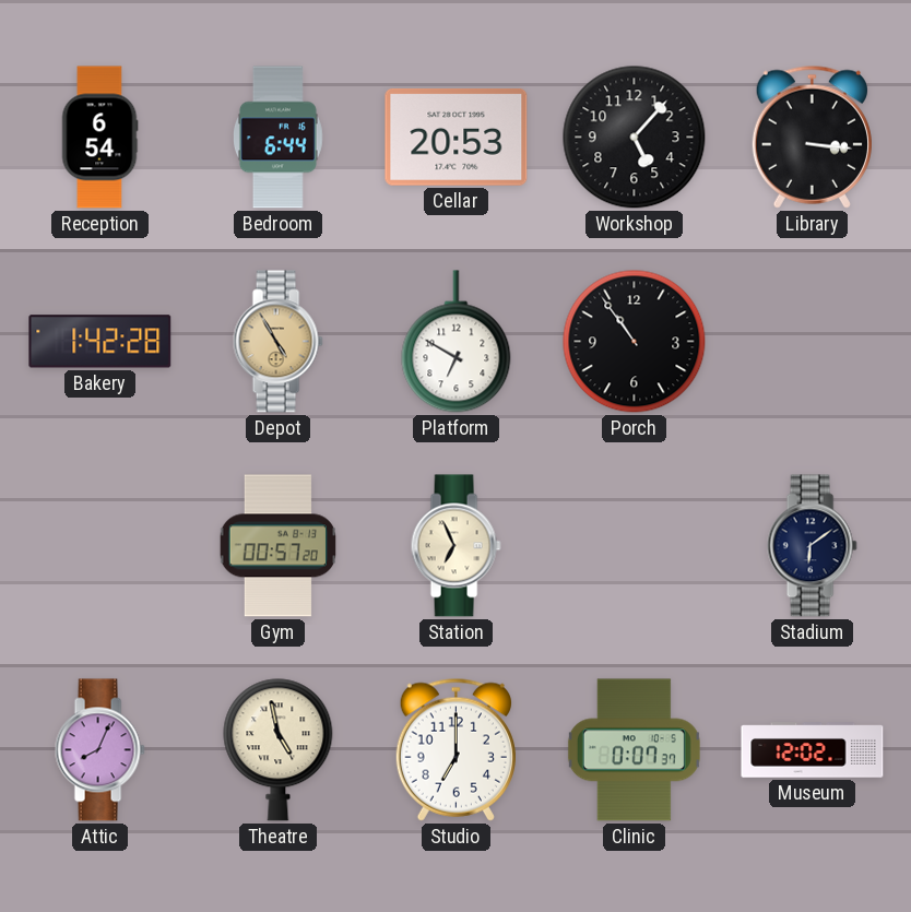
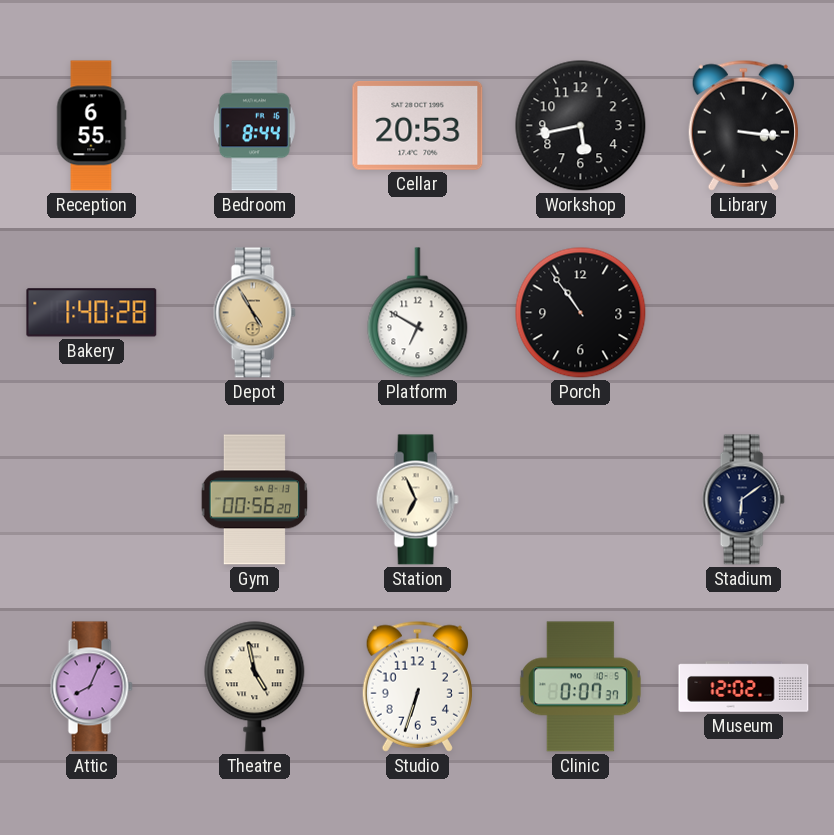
Reception: 6:54 -> 6:55 (91, 126)
Bedroom: 6:44 -> 8:44 (254, 126)
Workshop: 5:07 -> 5:43 (581, 126)
Bakery: 1:42 -> 1:40 (92, 313)
Gym: 00:57 -> 00:56 (254, 500)
Studio: 7:00 -> 6:33 (417, 686)
